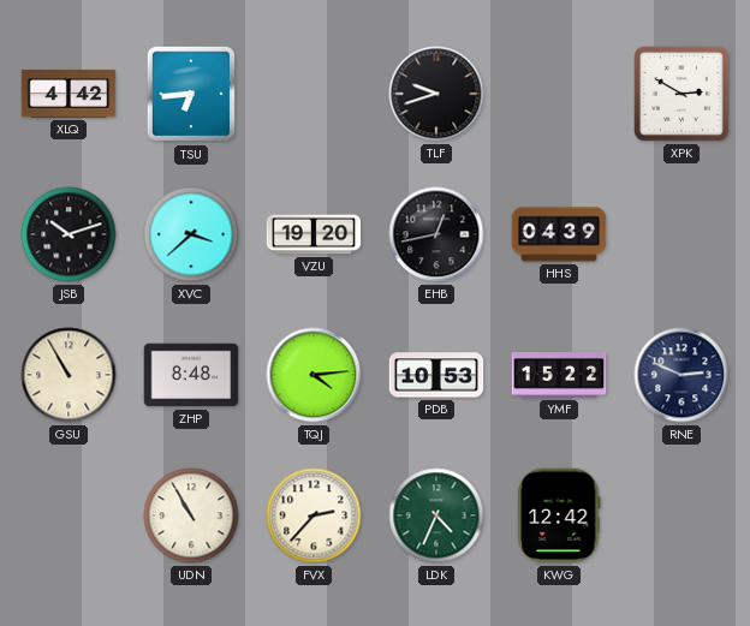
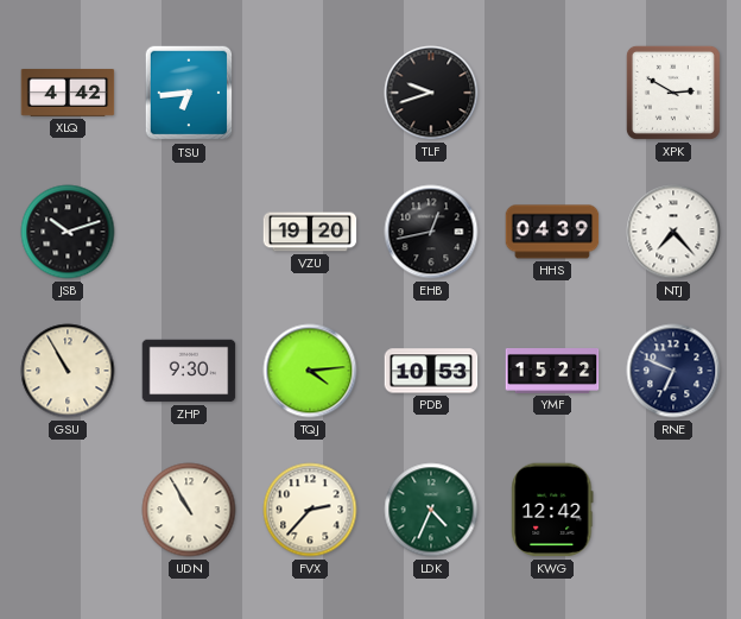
XVC: 3:38 -> none (191, 234)
NTJ: none -> 7:23 (673, 232)
ZHP: 8:48 -> 9:30 (189, 371)
RNE: 2:49 -> 6:49 (673, 371)
